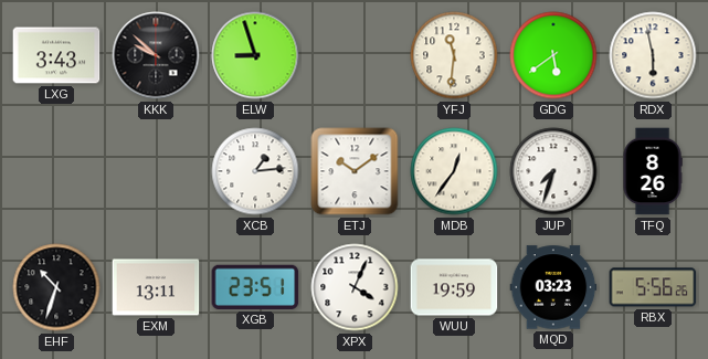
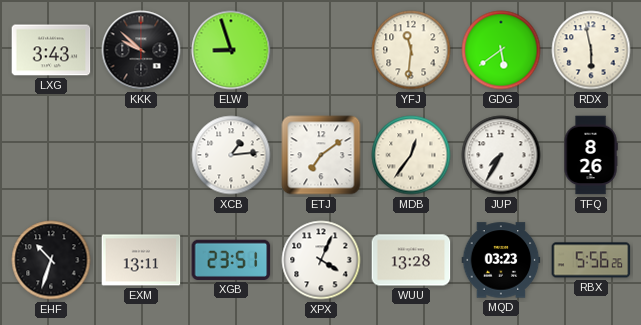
ETJ: 10:09 -> 7:09 (321, 155)
JUP: 7:33 -> 7:35 (501, 155)
WUU: 19:59 -> 13:28 (411, 260)
